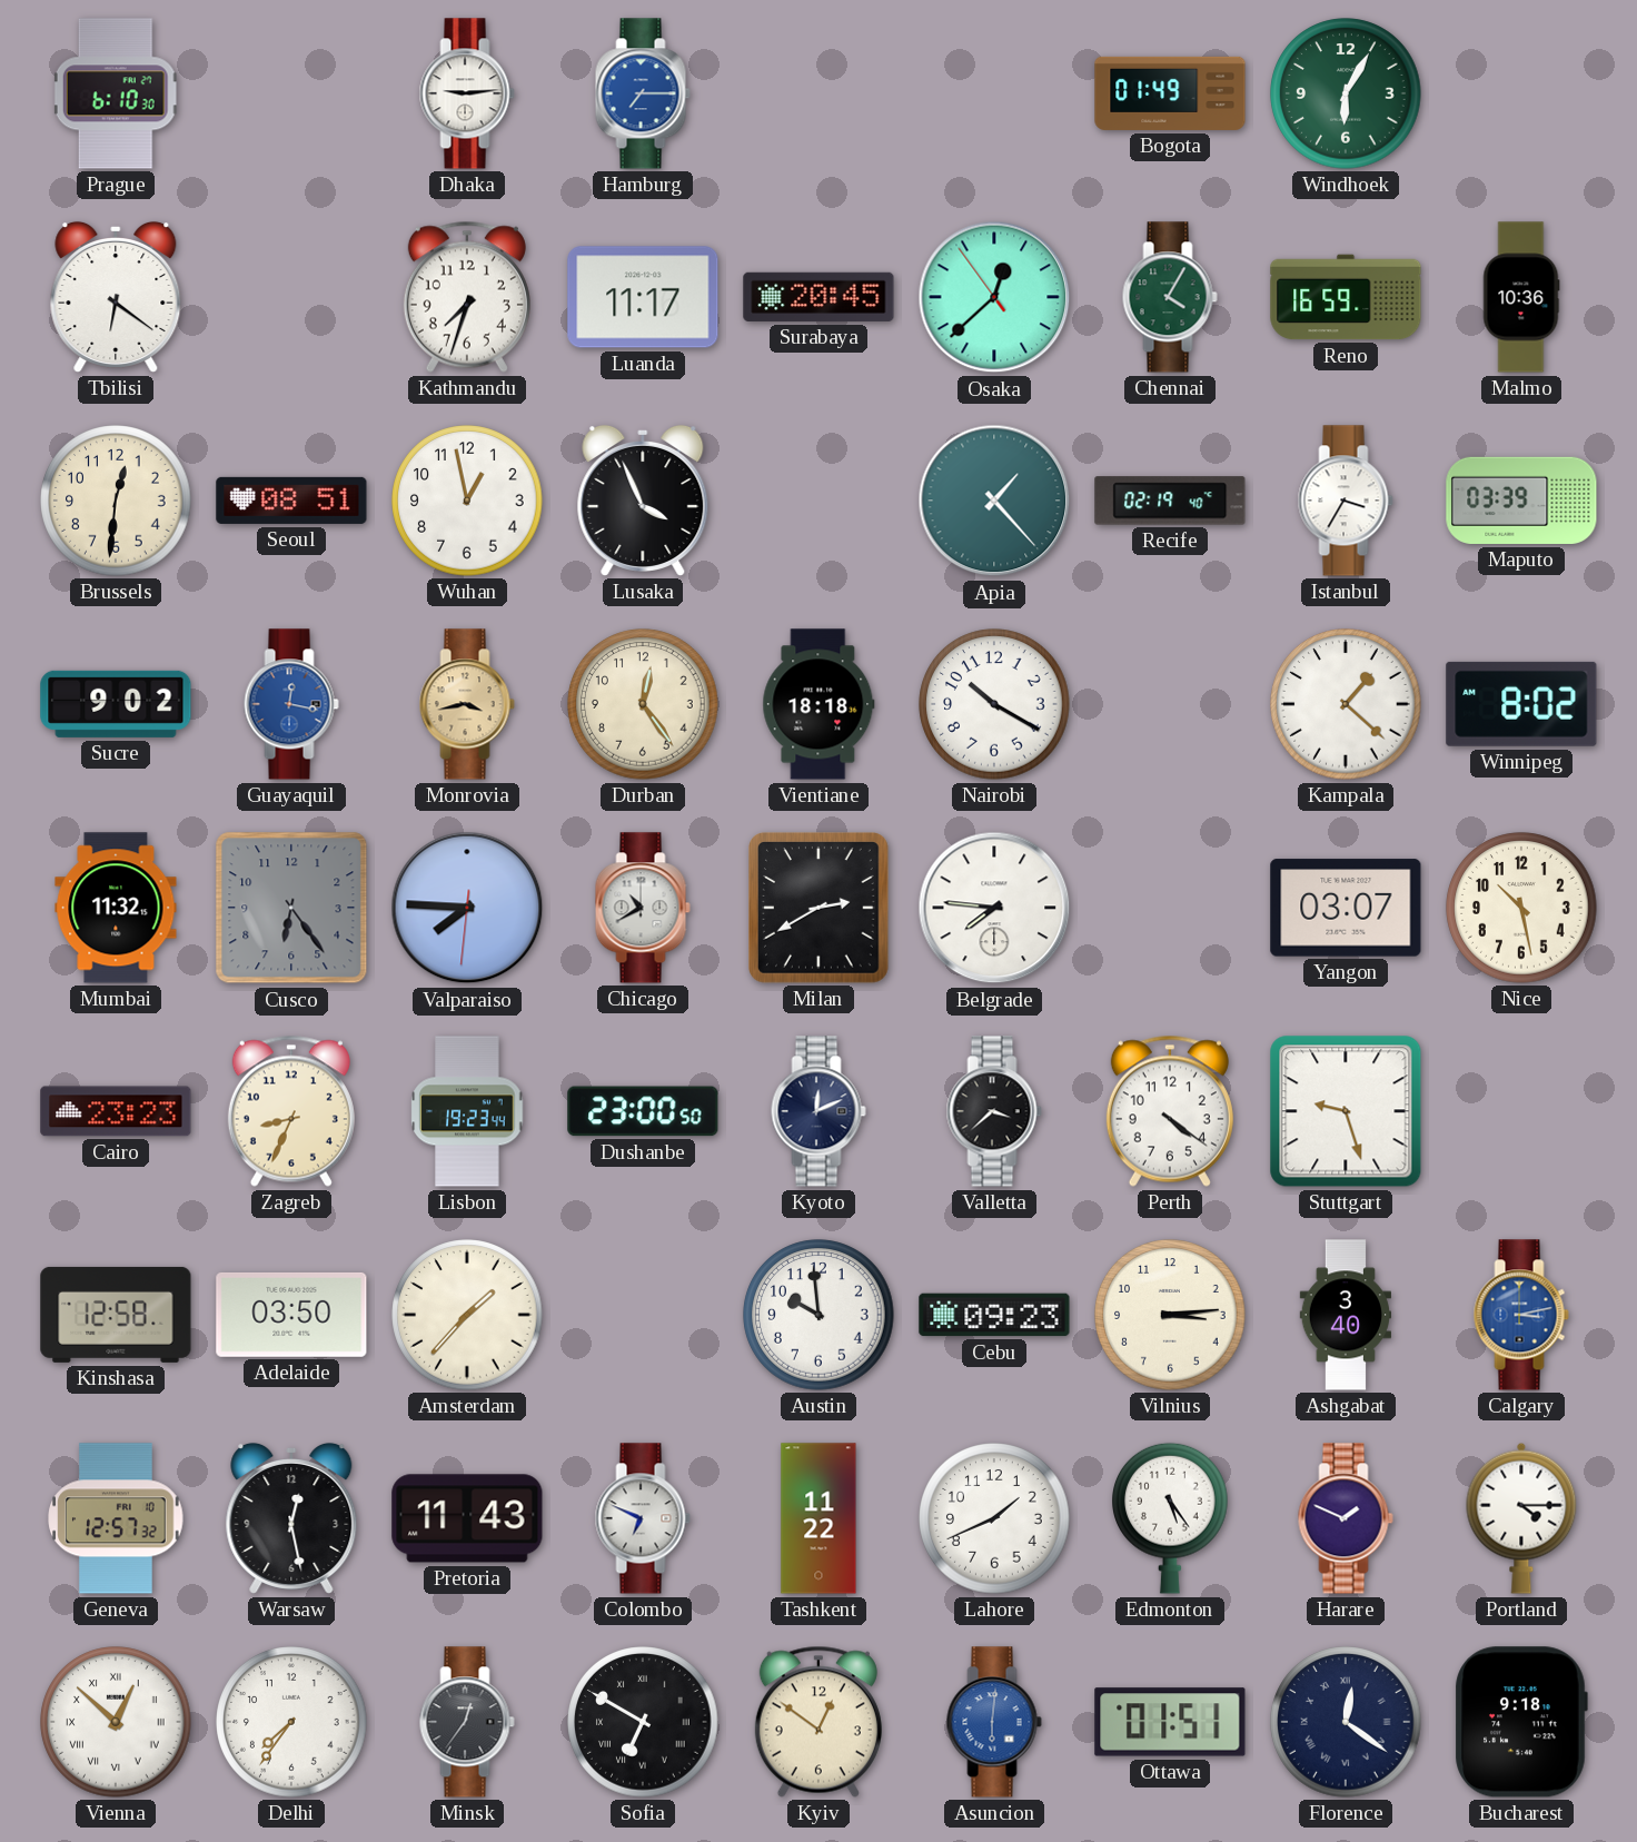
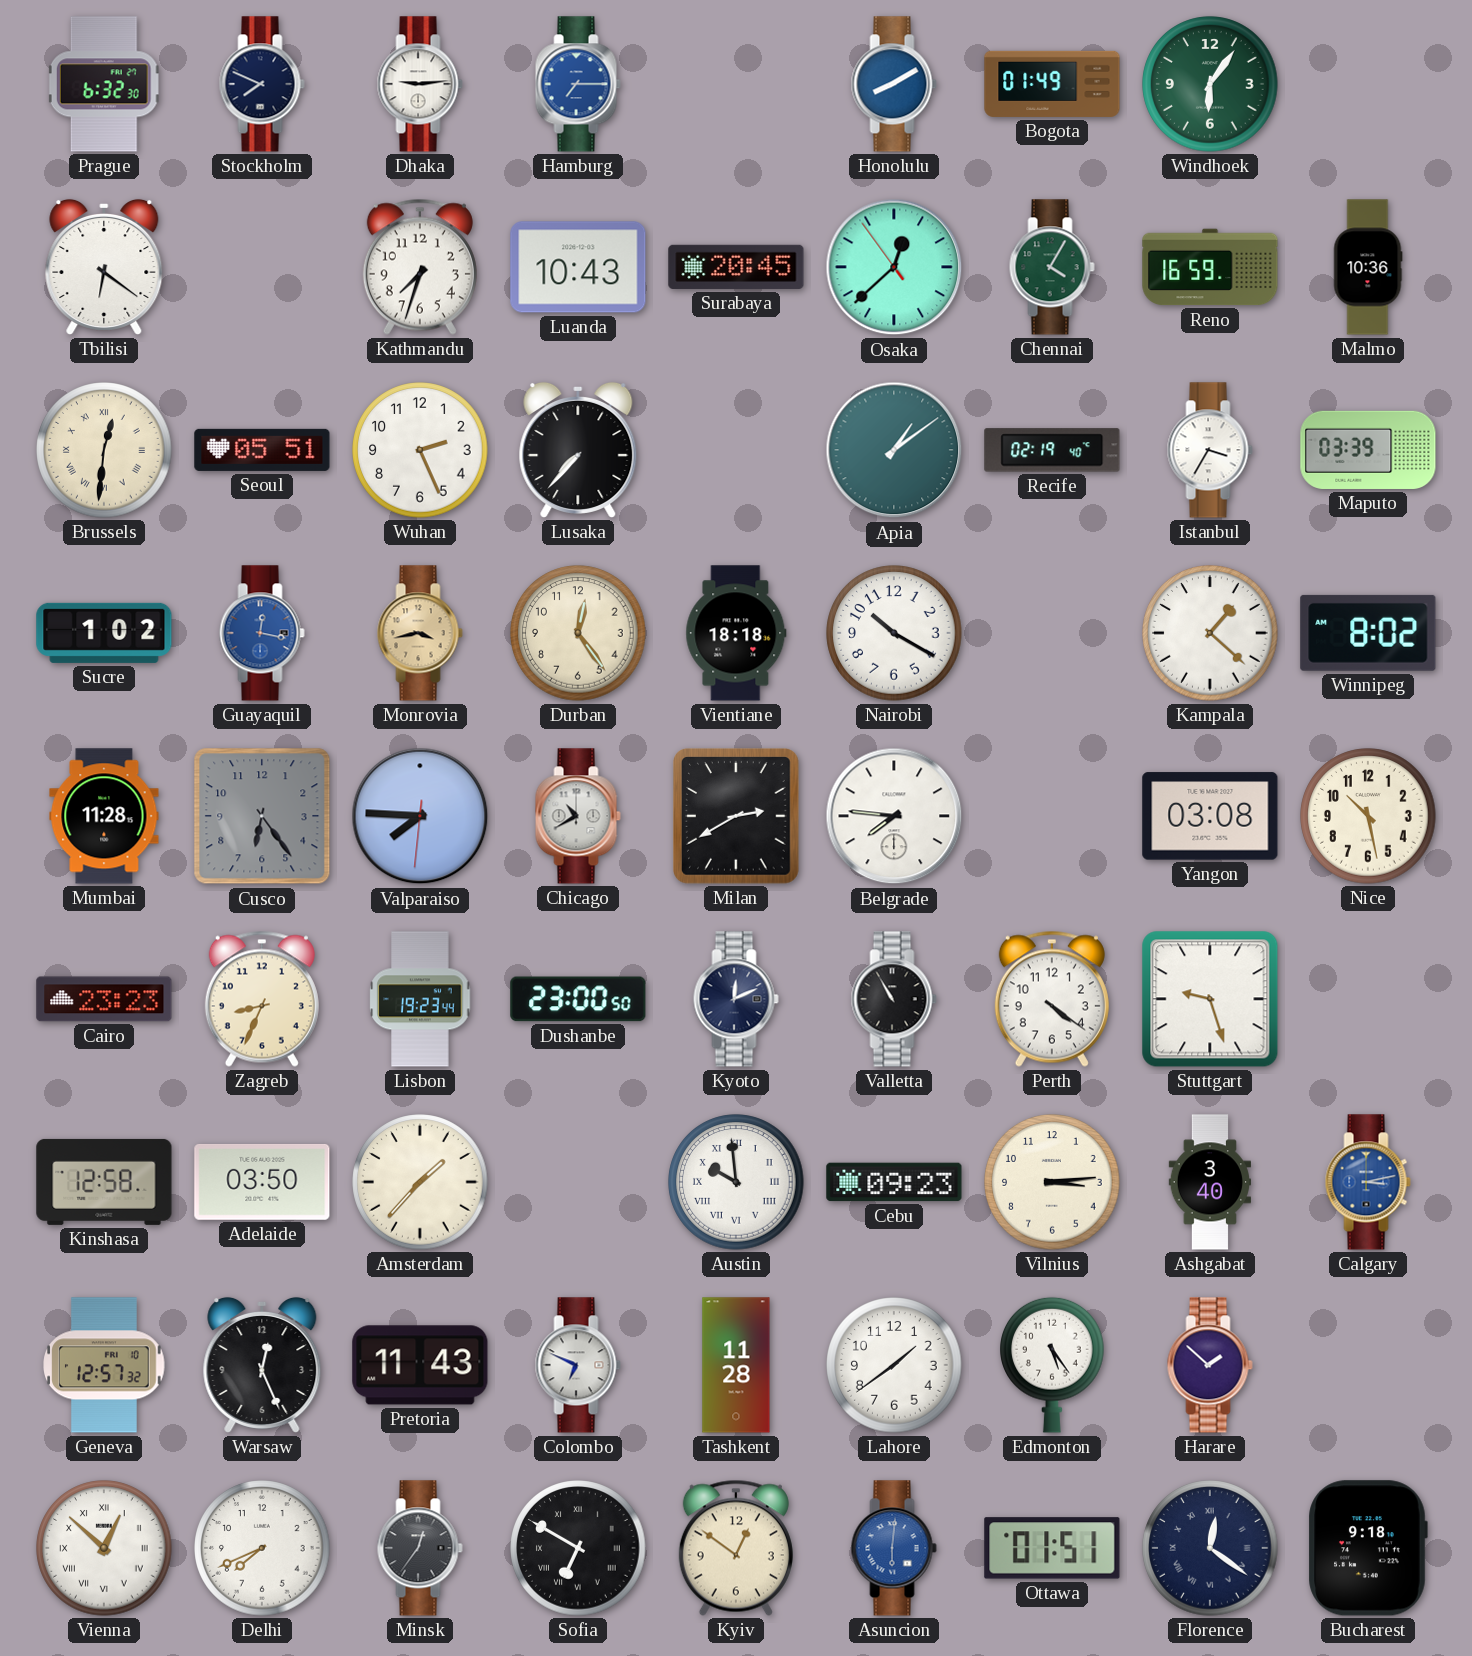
Prague: 6:10 -> 6:32 (104, 84)
Stockholm: none -> 7:49 (262, 84)
Honolulu: none -> 8:10 (894, 84)
Windhoek: 6:05 -> 6:06 (1210, 84)
Luanda: 11:17 -> 10:43 (578, 267)
Brussels numerals: Arabic -> Roman (104, 450)
Seoul: 08:51 -> 05:51 (262, 450)
Wuhan: 12:58 -> 2:26 (420, 450)
Lusaka: 3:56 -> 7:37 (578, 450)
Apia: 1:23 -> 1:09 (894, 450)
Sucre: 9:02 -> 1:02 (104, 633)
Mumbai: 11:32 -> 11:28 (104, 816)
Yangon: 03:07 -> 03:08 (1210, 816)
Valletta: 3:38 -> 10:55 (894, 999)
Austin numerals: Arabic -> Roman (736, 1182)
Warsaw: 12:28 -> 12:26 (262, 1365)
Tashkent: 11:22 -> 11:28 (736, 1365)
Lahore: 1:41 -> 1:39 (894, 1365)
Harare: 1:49 -> 1:52 (1210, 1365)
Portland: 4:15 -> none (1521, 1518)
Delhi: 7:36 -> 7:41 (262, 1548)
